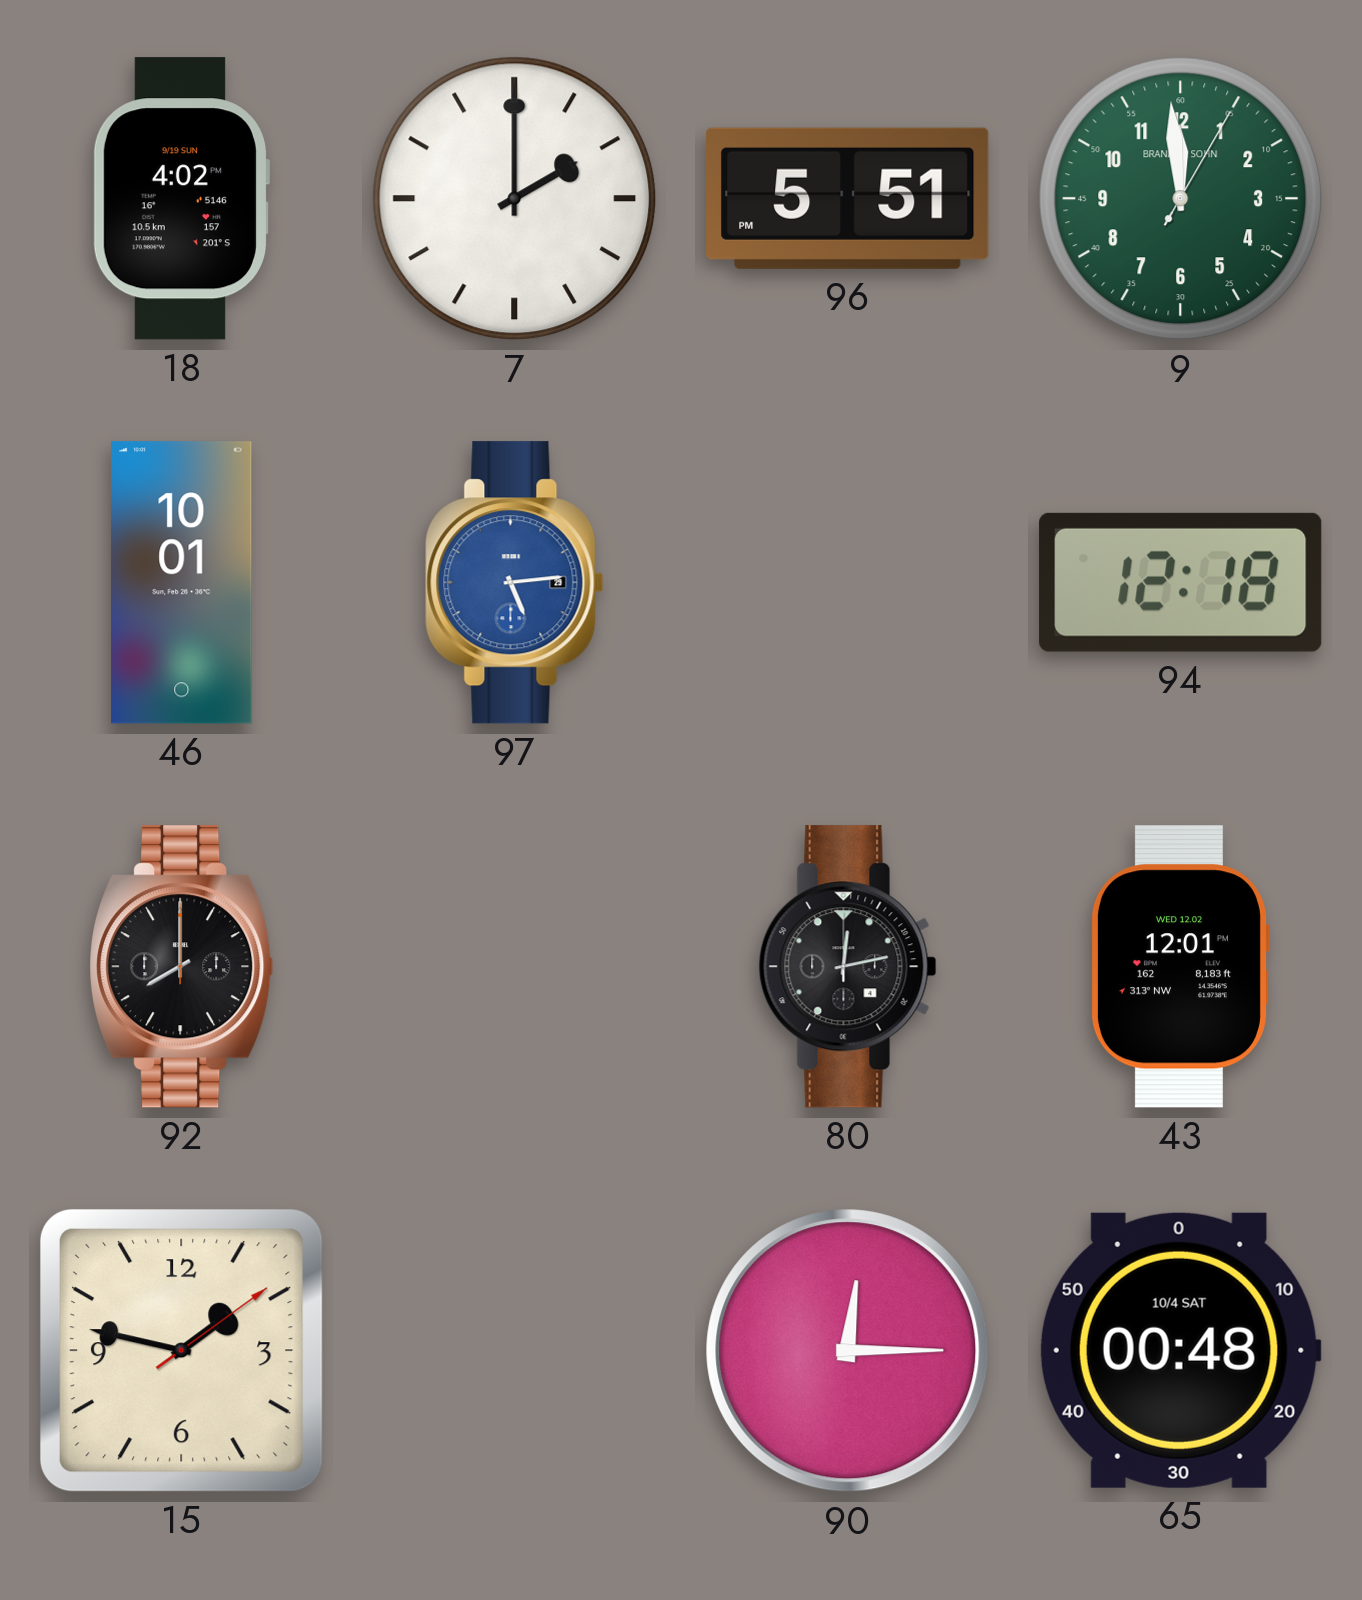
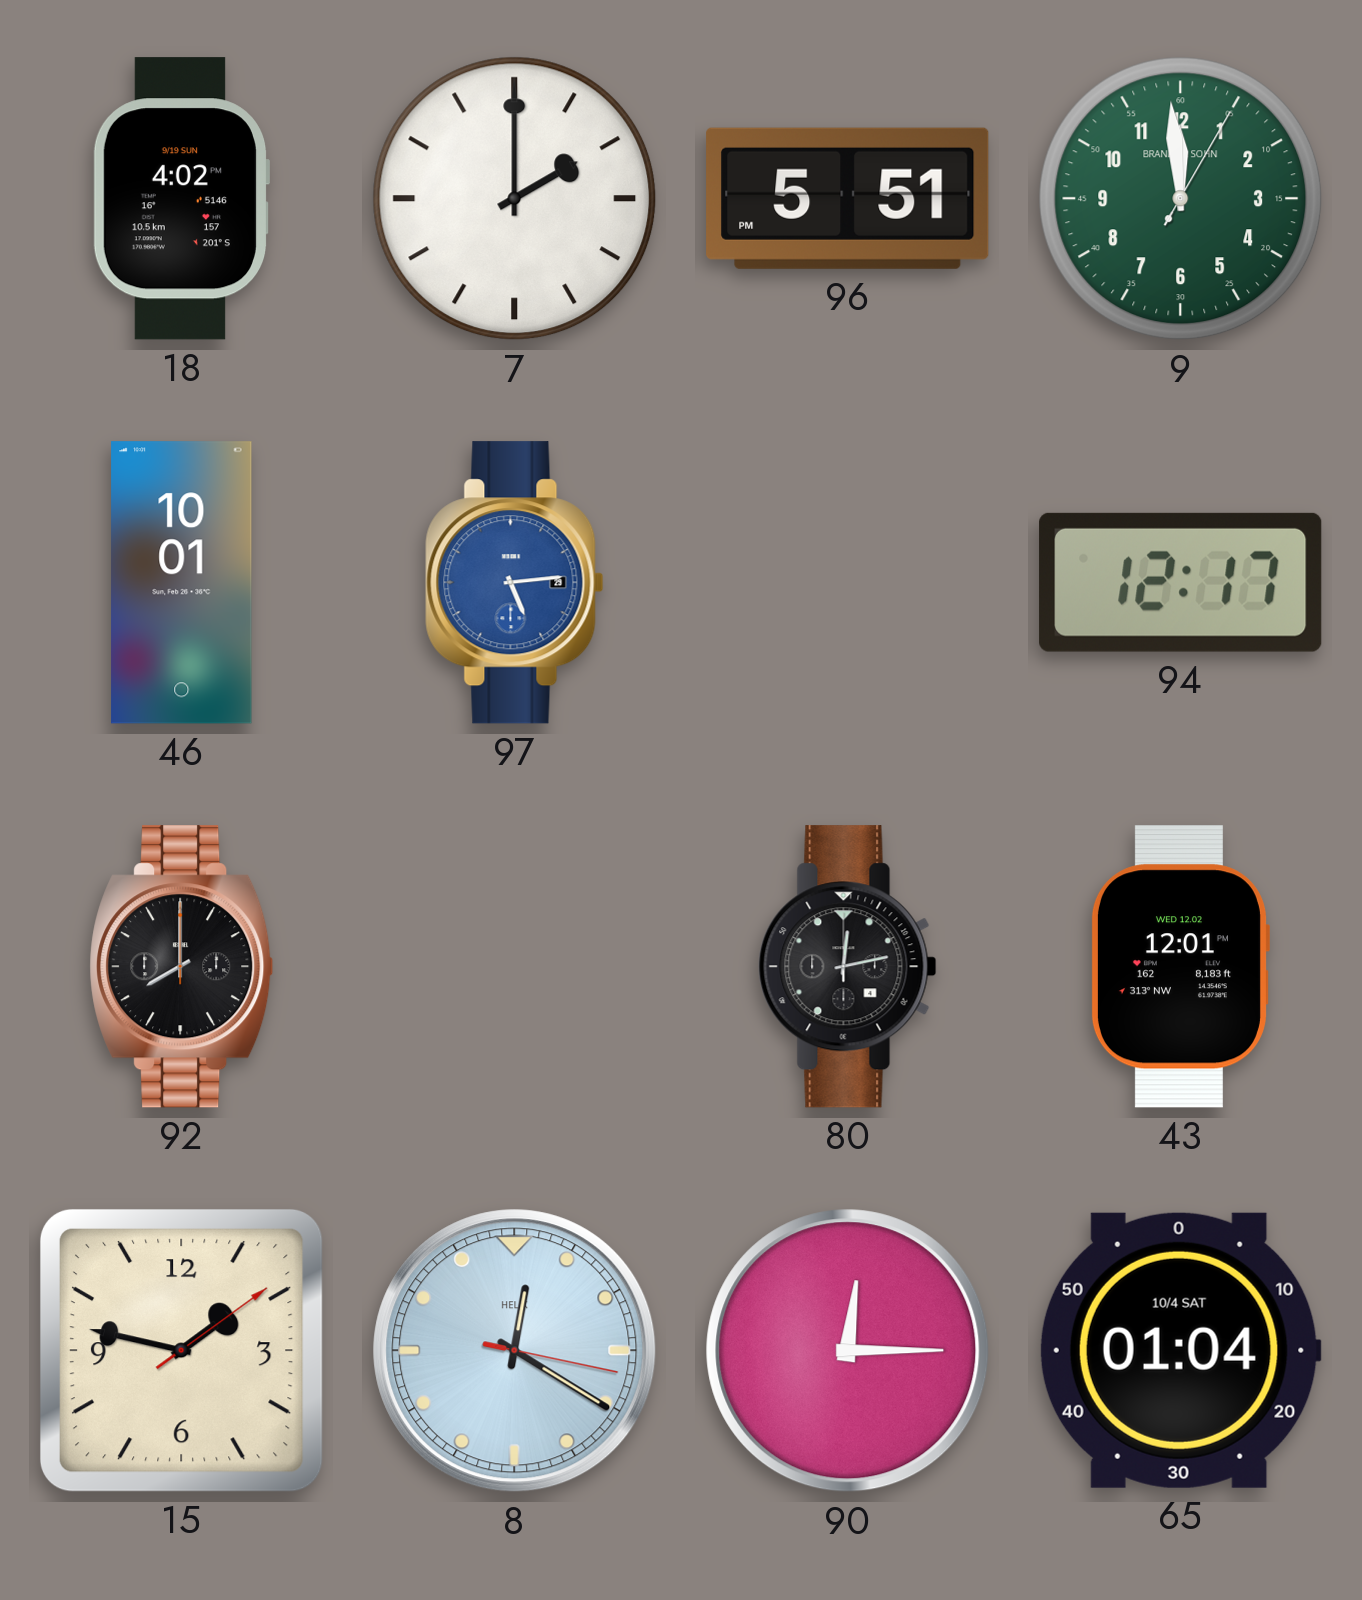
94: 12:18 -> 12:17 (1181, 582)
8: none -> 12:20 (515, 1351)
65: 00:48 -> 01:04 (1180, 1350)
